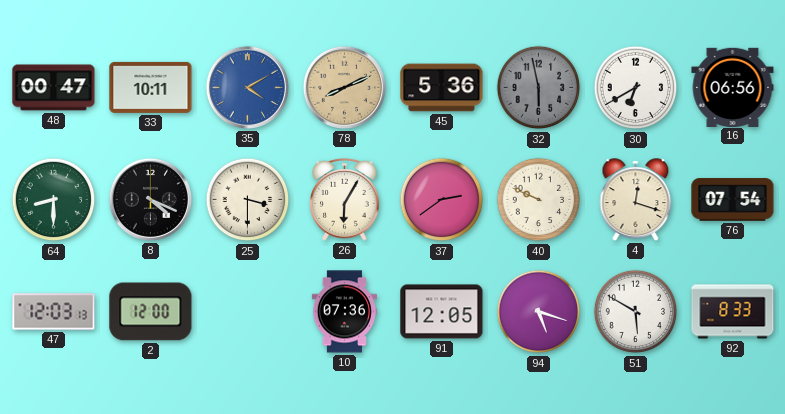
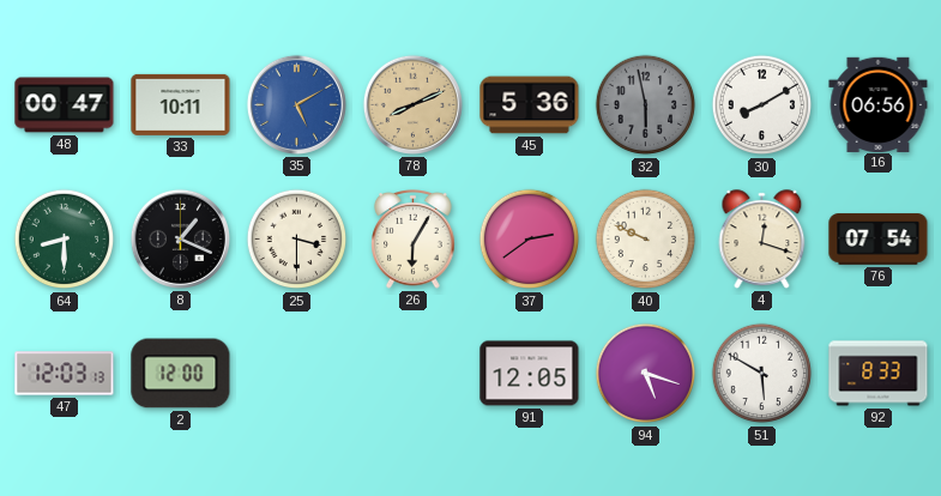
35: 4:10 -> 5:10 (296, 104)
30: 6:40 -> 8:10 (762, 105)
8: 4:19 -> 1:19 (180, 238)
10: 07:36 -> none (344, 312)
